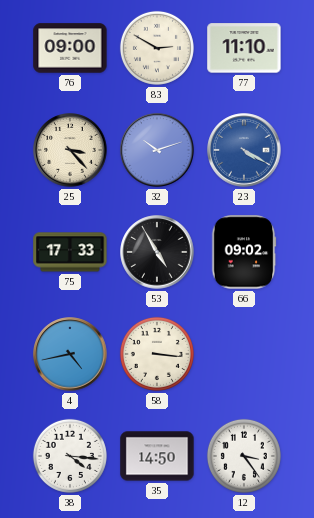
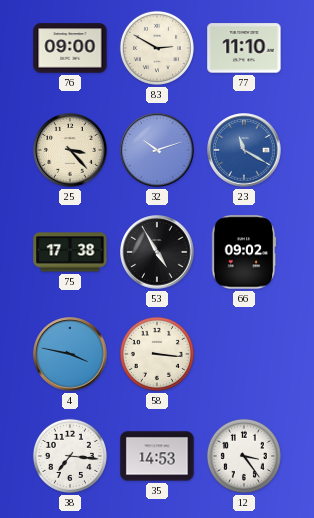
23: 4:20 -> 11:20 (244, 150)
75: 17:33 -> 17:38 (70, 252)
4: 4:43 -> 3:47 (70, 354)
38: 4:16 -> 7:16 (70, 456)
35: 14:50 -> 14:53 (157, 456)
